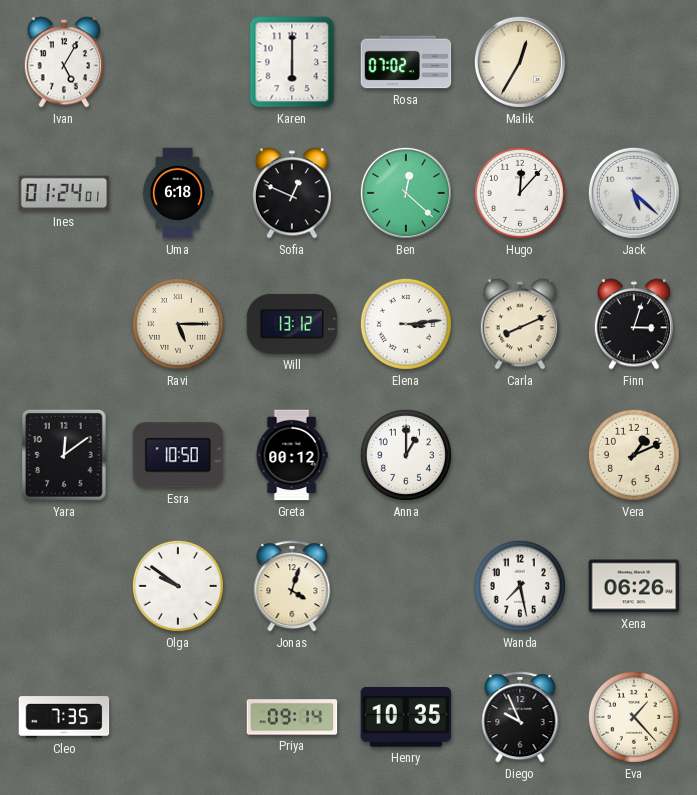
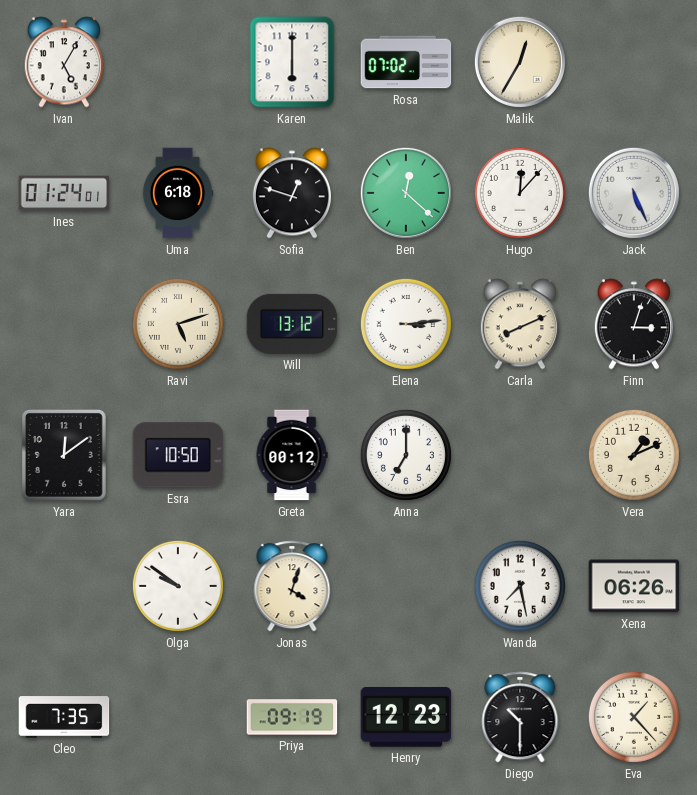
Sofia: 12:49 -> 12:48 (291, 193)
Jack: 5:22 -> 5:26 (634, 193)
Ravi: 5:15 -> 5:12 (178, 324)
Anna: 1:00 -> 7:00 (406, 455)
Priya: 09:14 -> 09:19 (292, 717)
Henry: 10:35 -> 12:23 (406, 718)
Diego: 9:56 -> 10:30 (520, 717)
